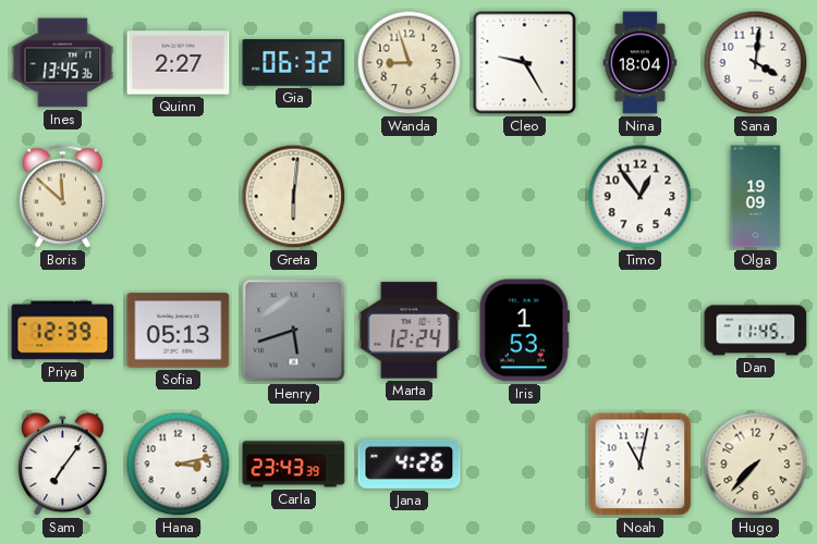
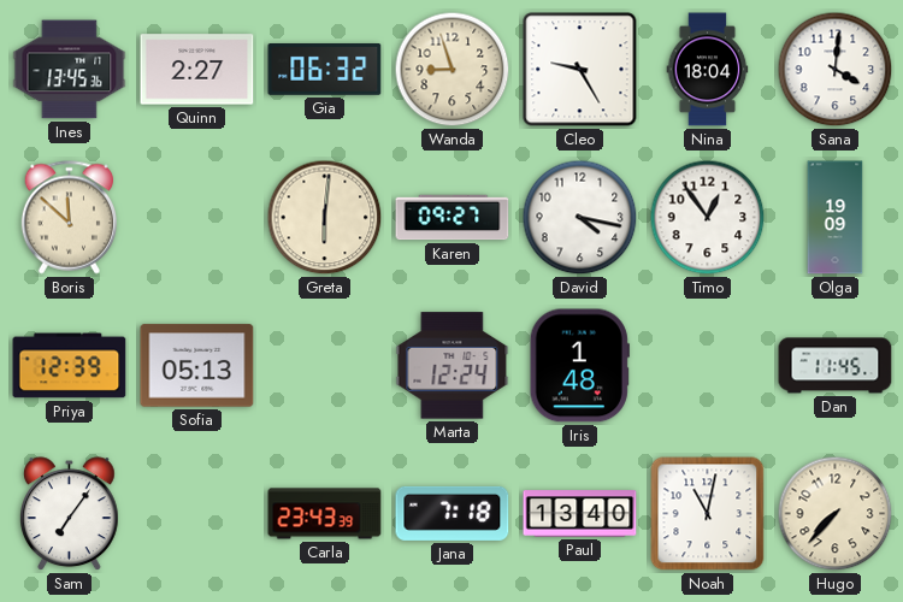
Karen: none -> 09:27 (453, 218)
David: none -> 4:17 (580, 218)
Henry: 5:42 -> none (294, 331)
Iris: 1:53 -> 1:48 (579, 366)
Hana: 3:13 -> none (179, 465)
Jana: 4:26 -> 7:18 (453, 513)
Paul: none -> 13:40 (580, 514)
